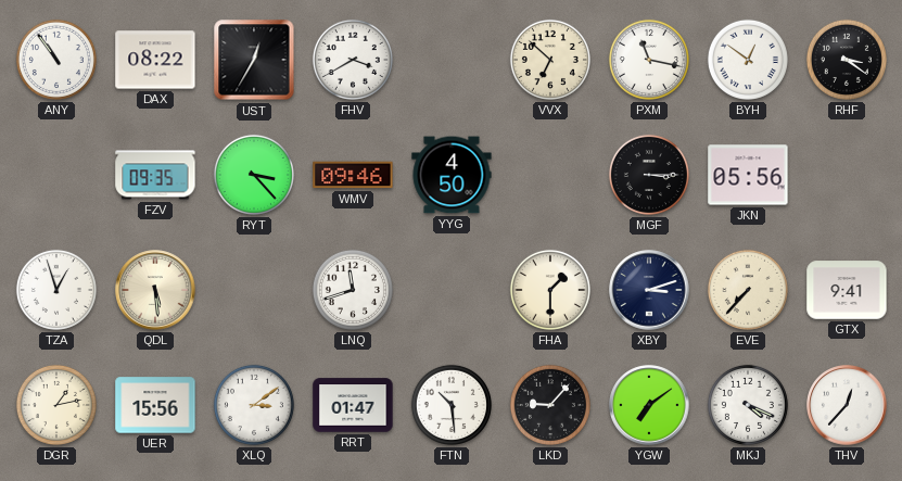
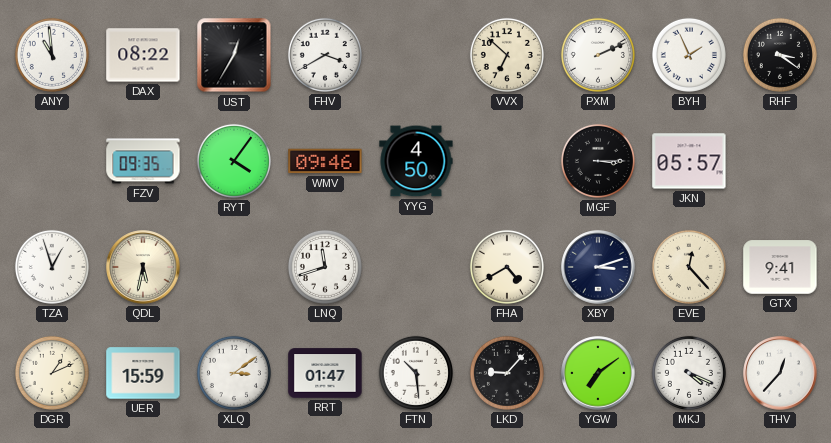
ANY: 10:54 -> 10:59 (52, 55)
PXM: 11:17 -> 2:11 (598, 55)
BYH: 12:51 -> 1:56 (689, 55)
RYT: 3:23 -> 4:06 (234, 161)
JKN: 05:56 -> 05:57 (689, 161)
QDL: 5:29 -> 5:32 (143, 267)
FHA: 1:30 -> 4:40 (507, 267)
EVE: 7:37 -> 12:23 (689, 267)
DGR: 1:13 -> 1:11 (52, 373)
UER: 15:56 -> 15:59 (143, 373)
